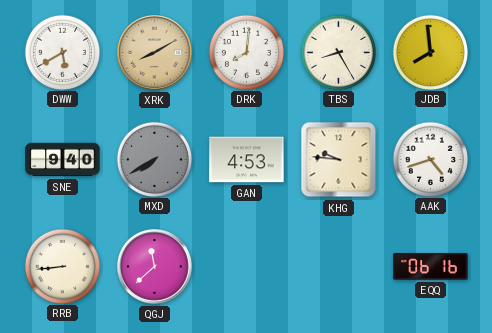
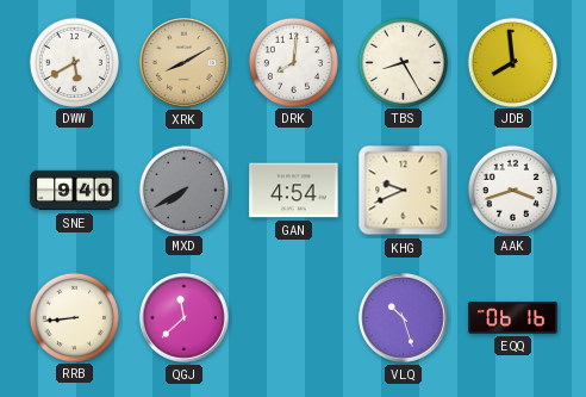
GAN: 4:53 -> 4:54 (294, 191)
KHG: 9:46 -> 9:41 (404, 191)
AAK: 4:42 -> 3:42 (512, 190)
VLQ: none -> 10:27 (404, 318)
